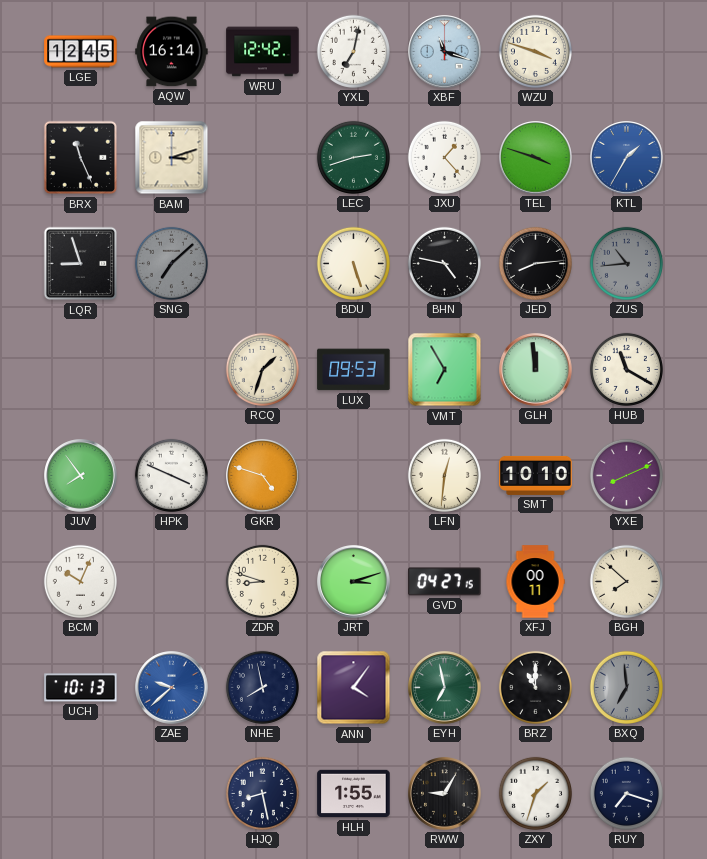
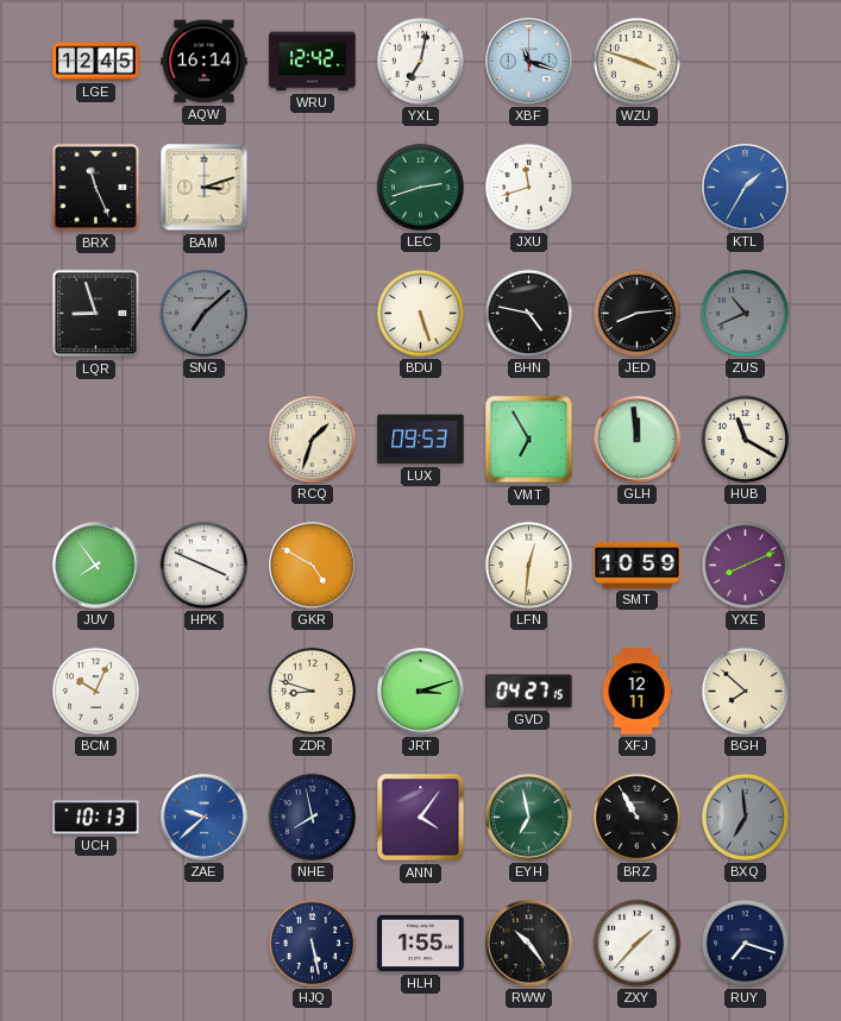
JXU: 1:23 -> 11:42 (528, 187)
TEL: 3:48 -> none (536, 158)
ZUS: 10:44 -> 10:41 (745, 313)
GKR: 4:48 -> 4:50 (313, 566)
SMT: 10:10 -> 10:59 (638, 565)
XFJ: 00:11 -> 12:11 (636, 692)
BRZ: 11:00 -> 10:55 (636, 817)
HJQ: 8:28 -> 5:28 (312, 943)
RWW: 9:05 -> 10:24 (529, 944)
ZXY: 1:33 -> 1:37 (636, 943)
